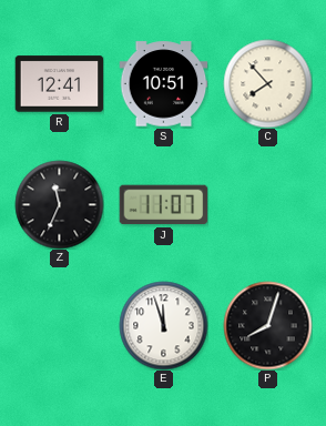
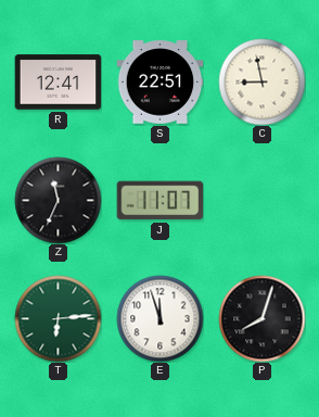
S: 10:51 -> 22:51 (159, 83)
C: 7:53 -> 8:58 (261, 81)
T: none -> 6:14 (58, 318)
